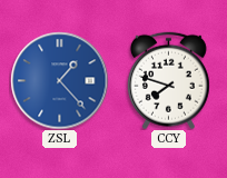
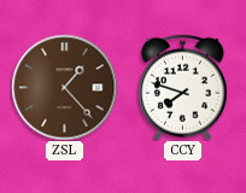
ZSL dial: blue -> brown (64, 87)
